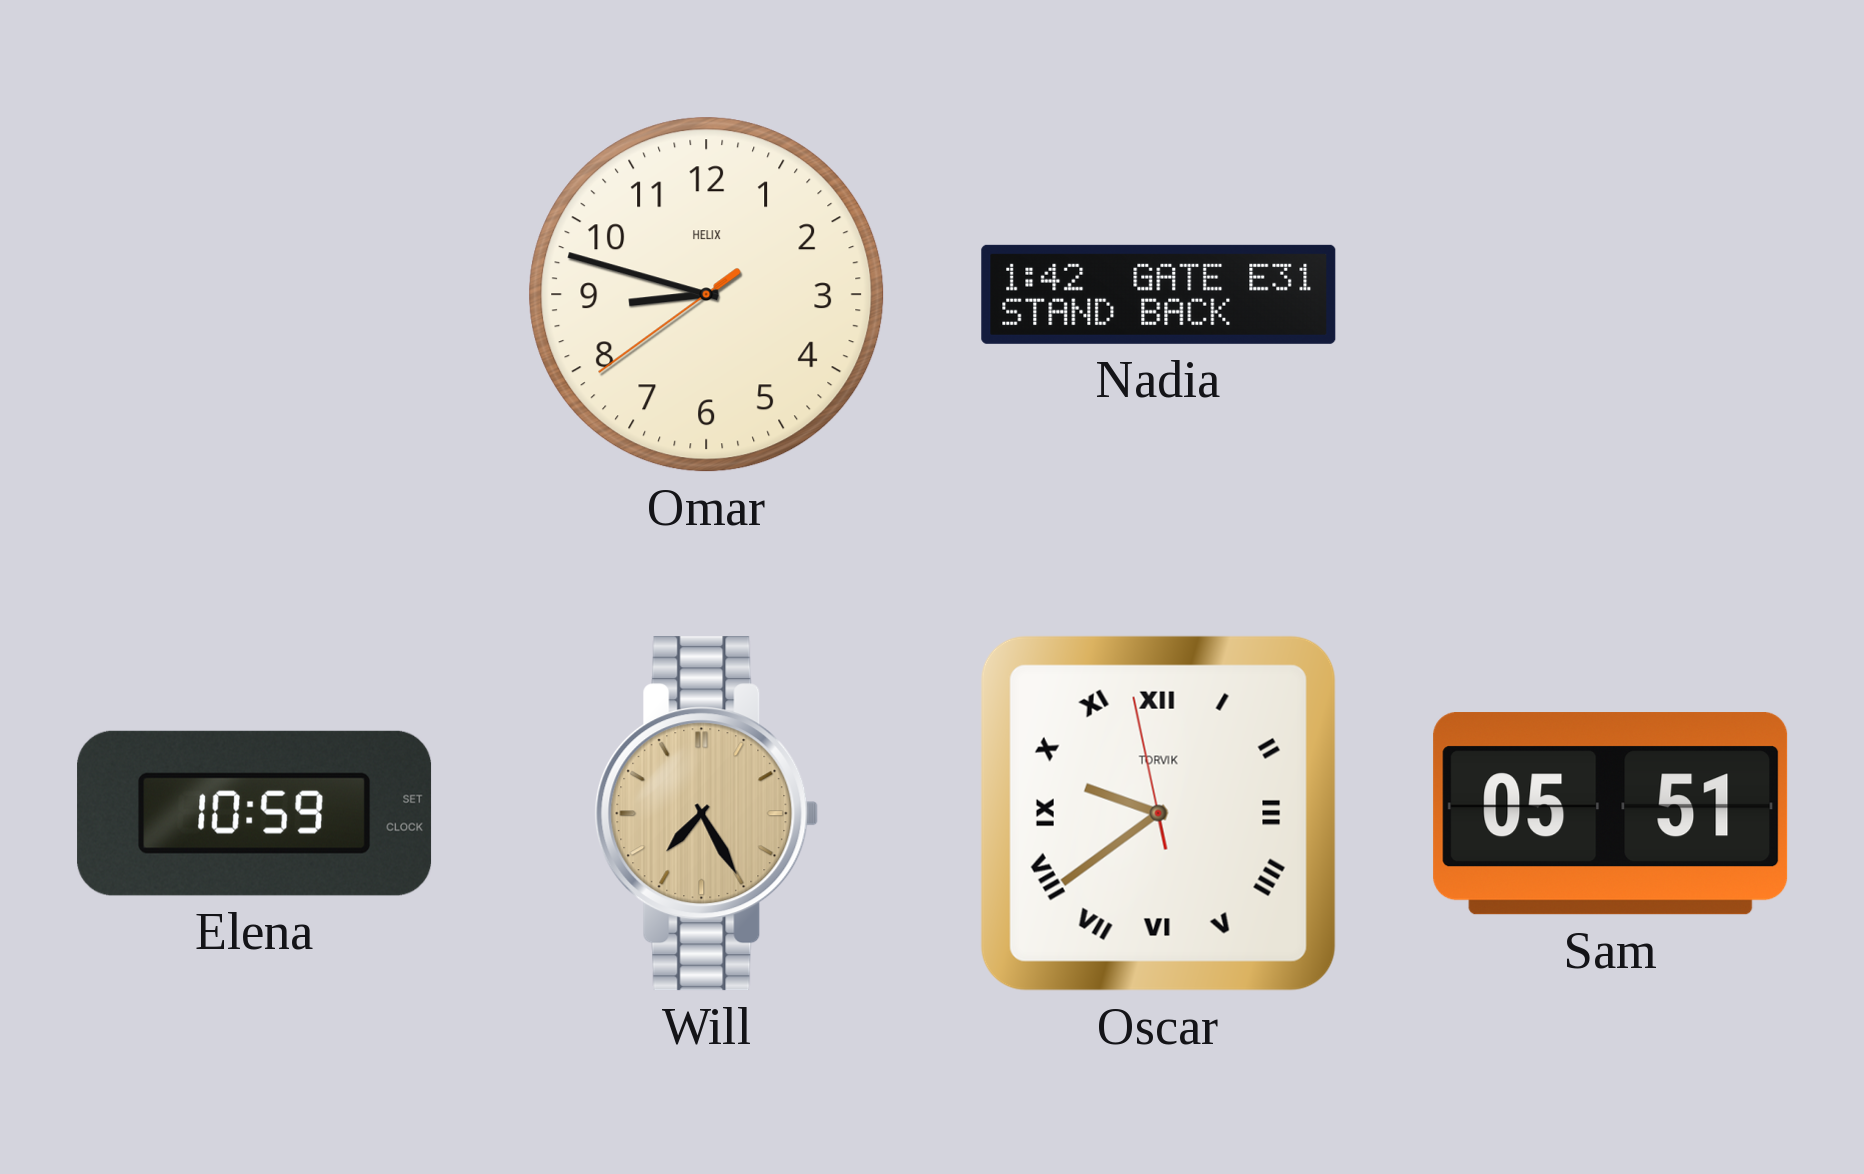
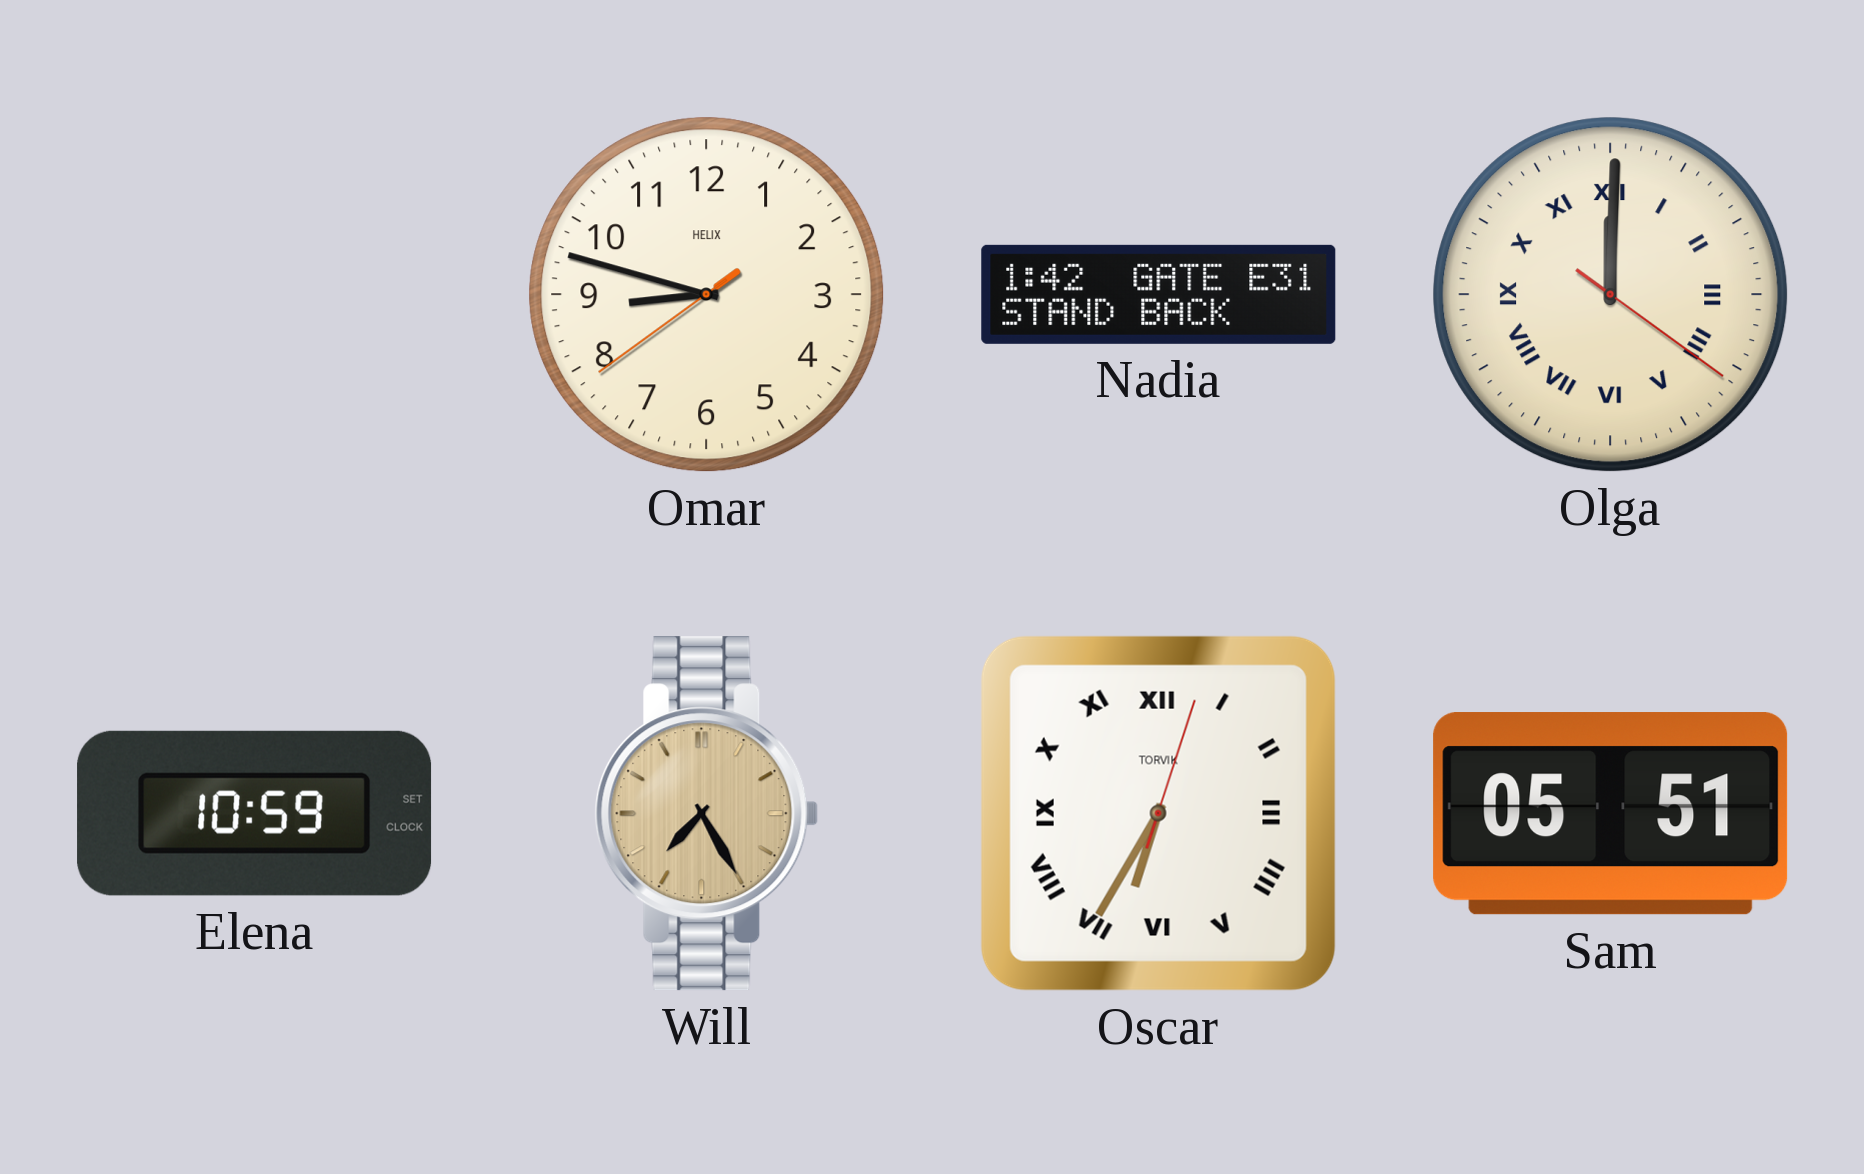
Olga: none -> 12:00 (1611, 295)
Oscar: 9:38 -> 6:35 (1158, 813)
